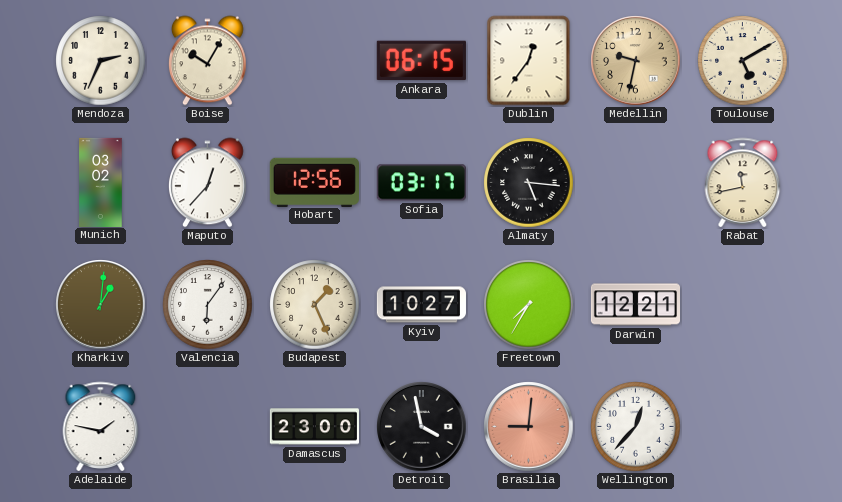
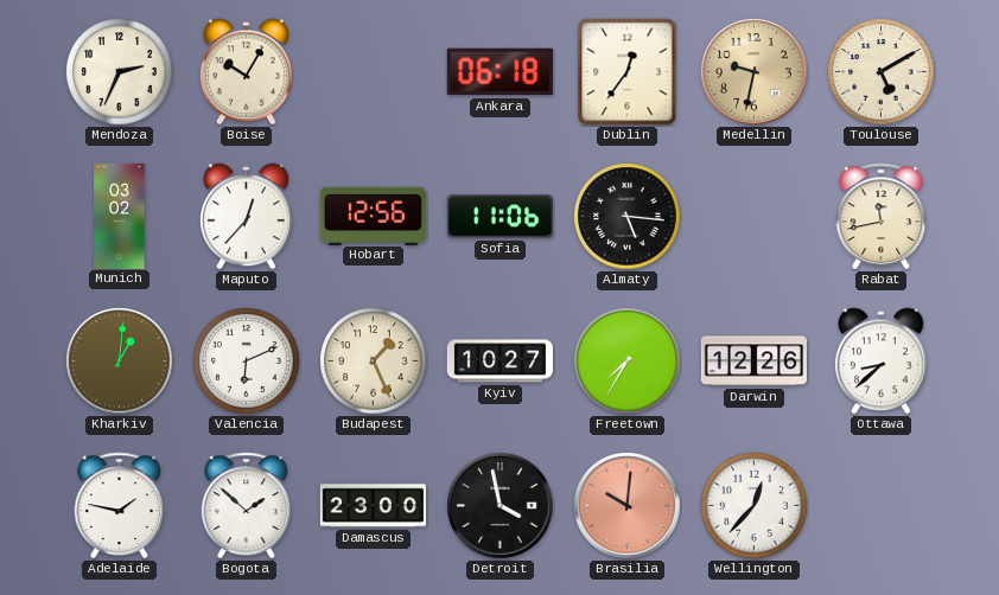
Ankara: 06:15 -> 06:18 (499, 72)
Sofia: 03:17 -> 11:06 (499, 217)
Valencia: 6:06 -> 6:11 (247, 362)
Darwin: 12:21 -> 12:26 (753, 362)
Ottawa: none -> 8:38 (882, 362)
Bogota: none -> 1:52 (247, 505)
Brasilia: 9:01 -> 10:01 (628, 506)
